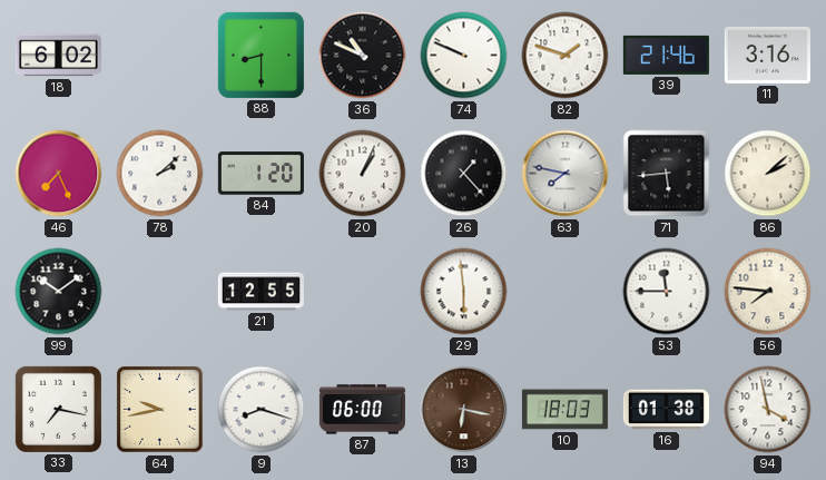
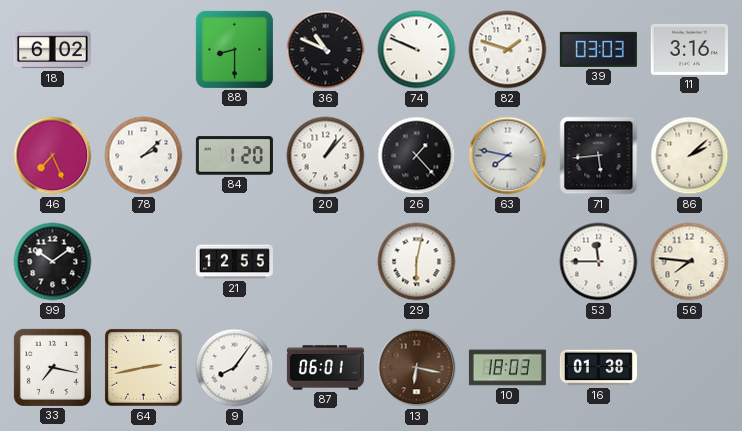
39: 21:46 -> 03:03 (598, 49)
20: 1:04 -> 1:07 (326, 156)
29: 5:59 -> 6:02 (417, 262)
64: 9:43 -> 2:43 (144, 368)
9: 8:18 -> 8:06 (235, 368)
87: 06:00 -> 06:01 (325, 368)
94: 3:58 -> none (768, 410)
